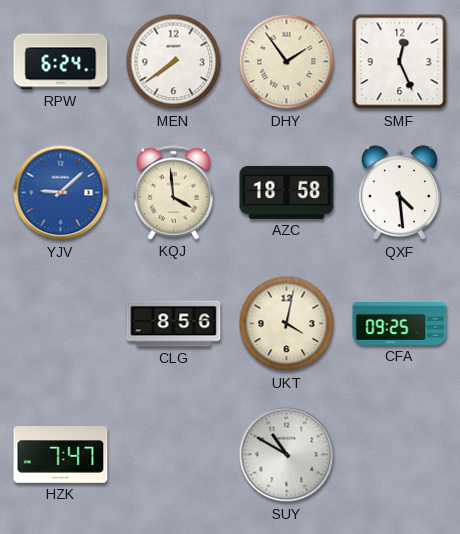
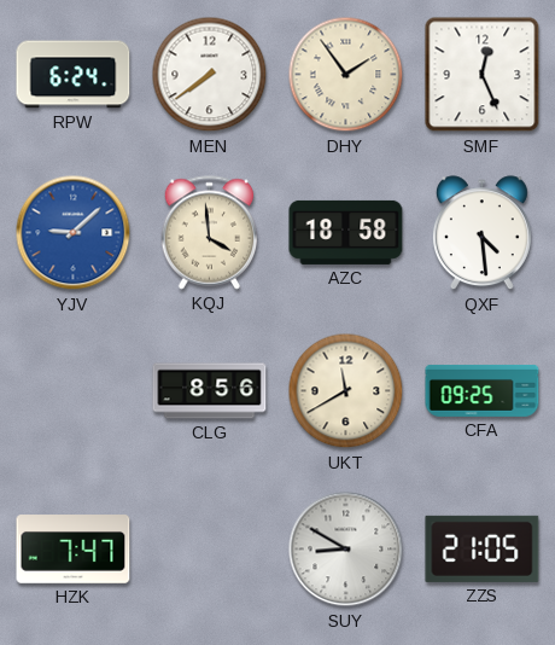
UKT: 4:02 -> 11:40 (346, 391)
SUY: 10:50 -> 8:50 (346, 550)
ZZS: none -> 21:05 (483, 548)
